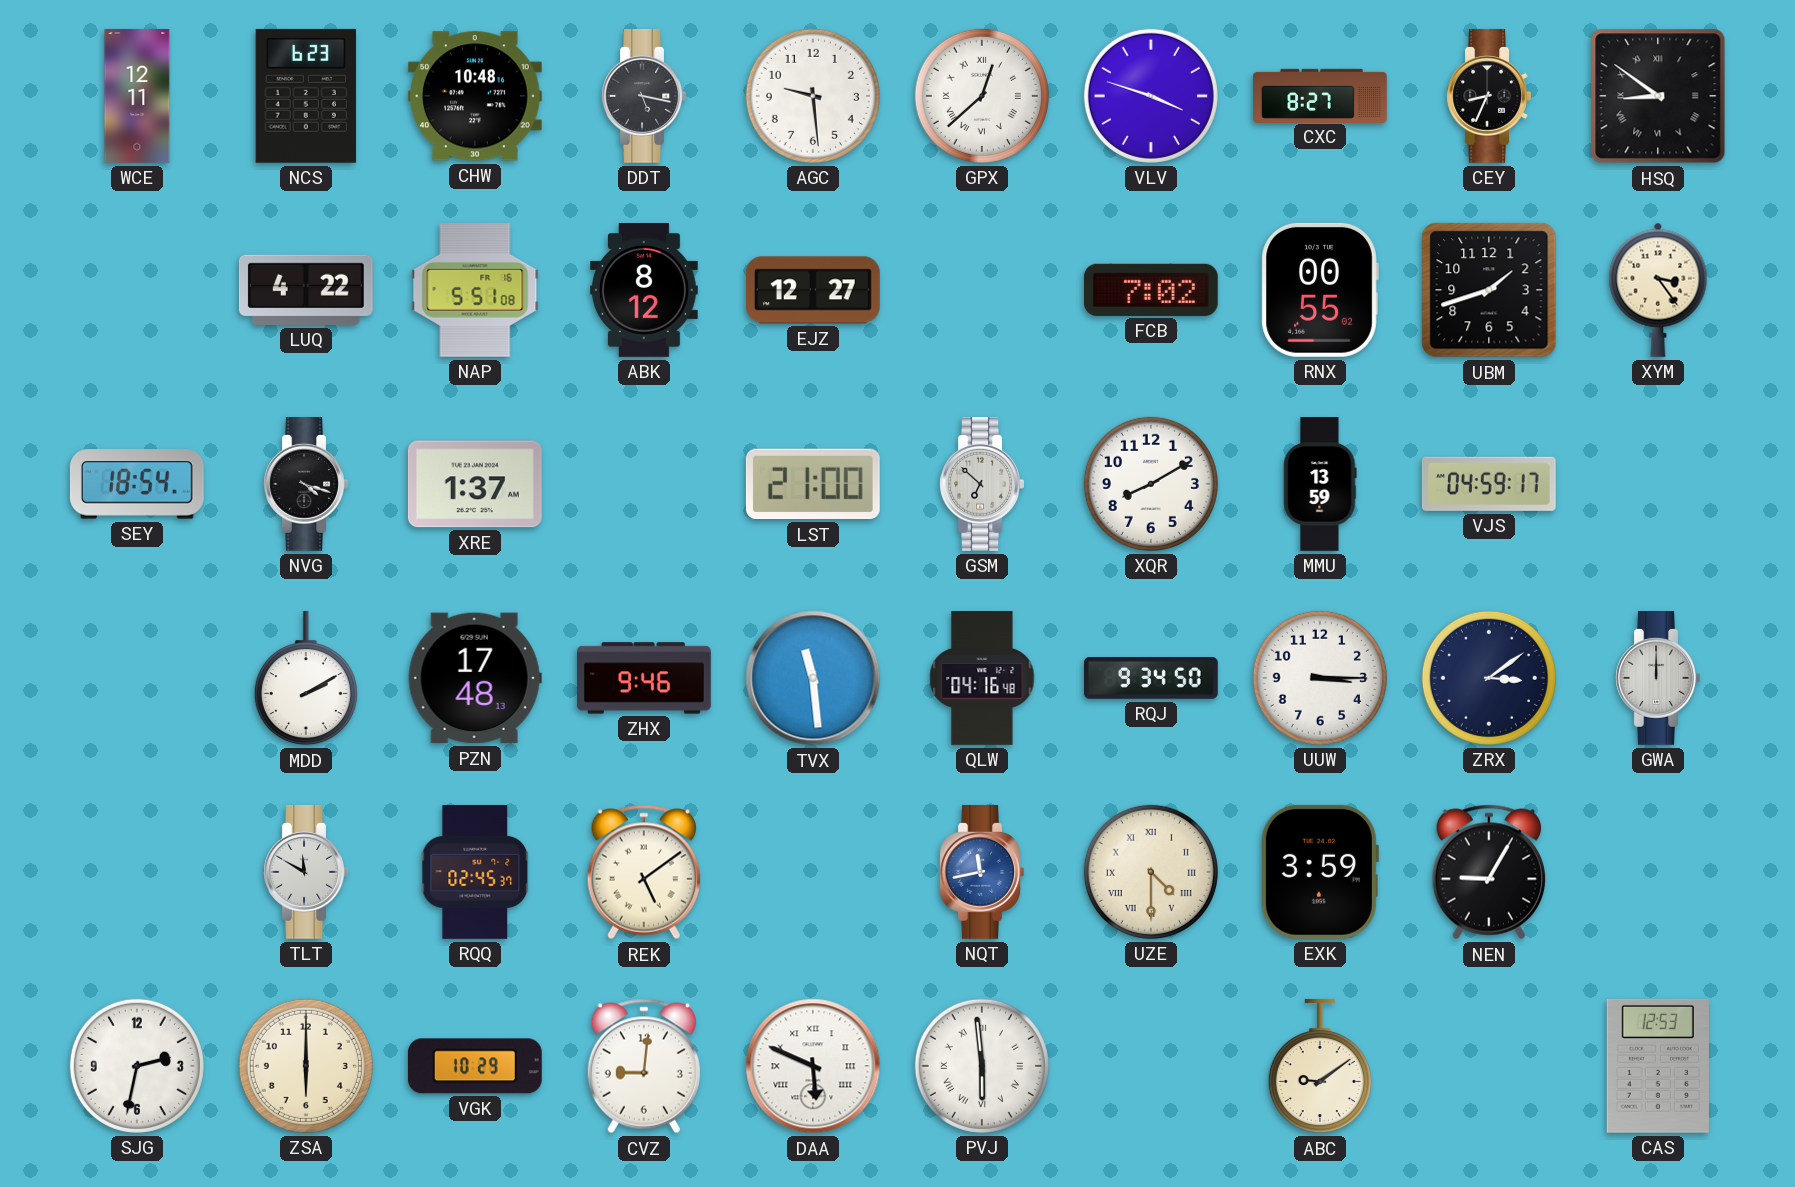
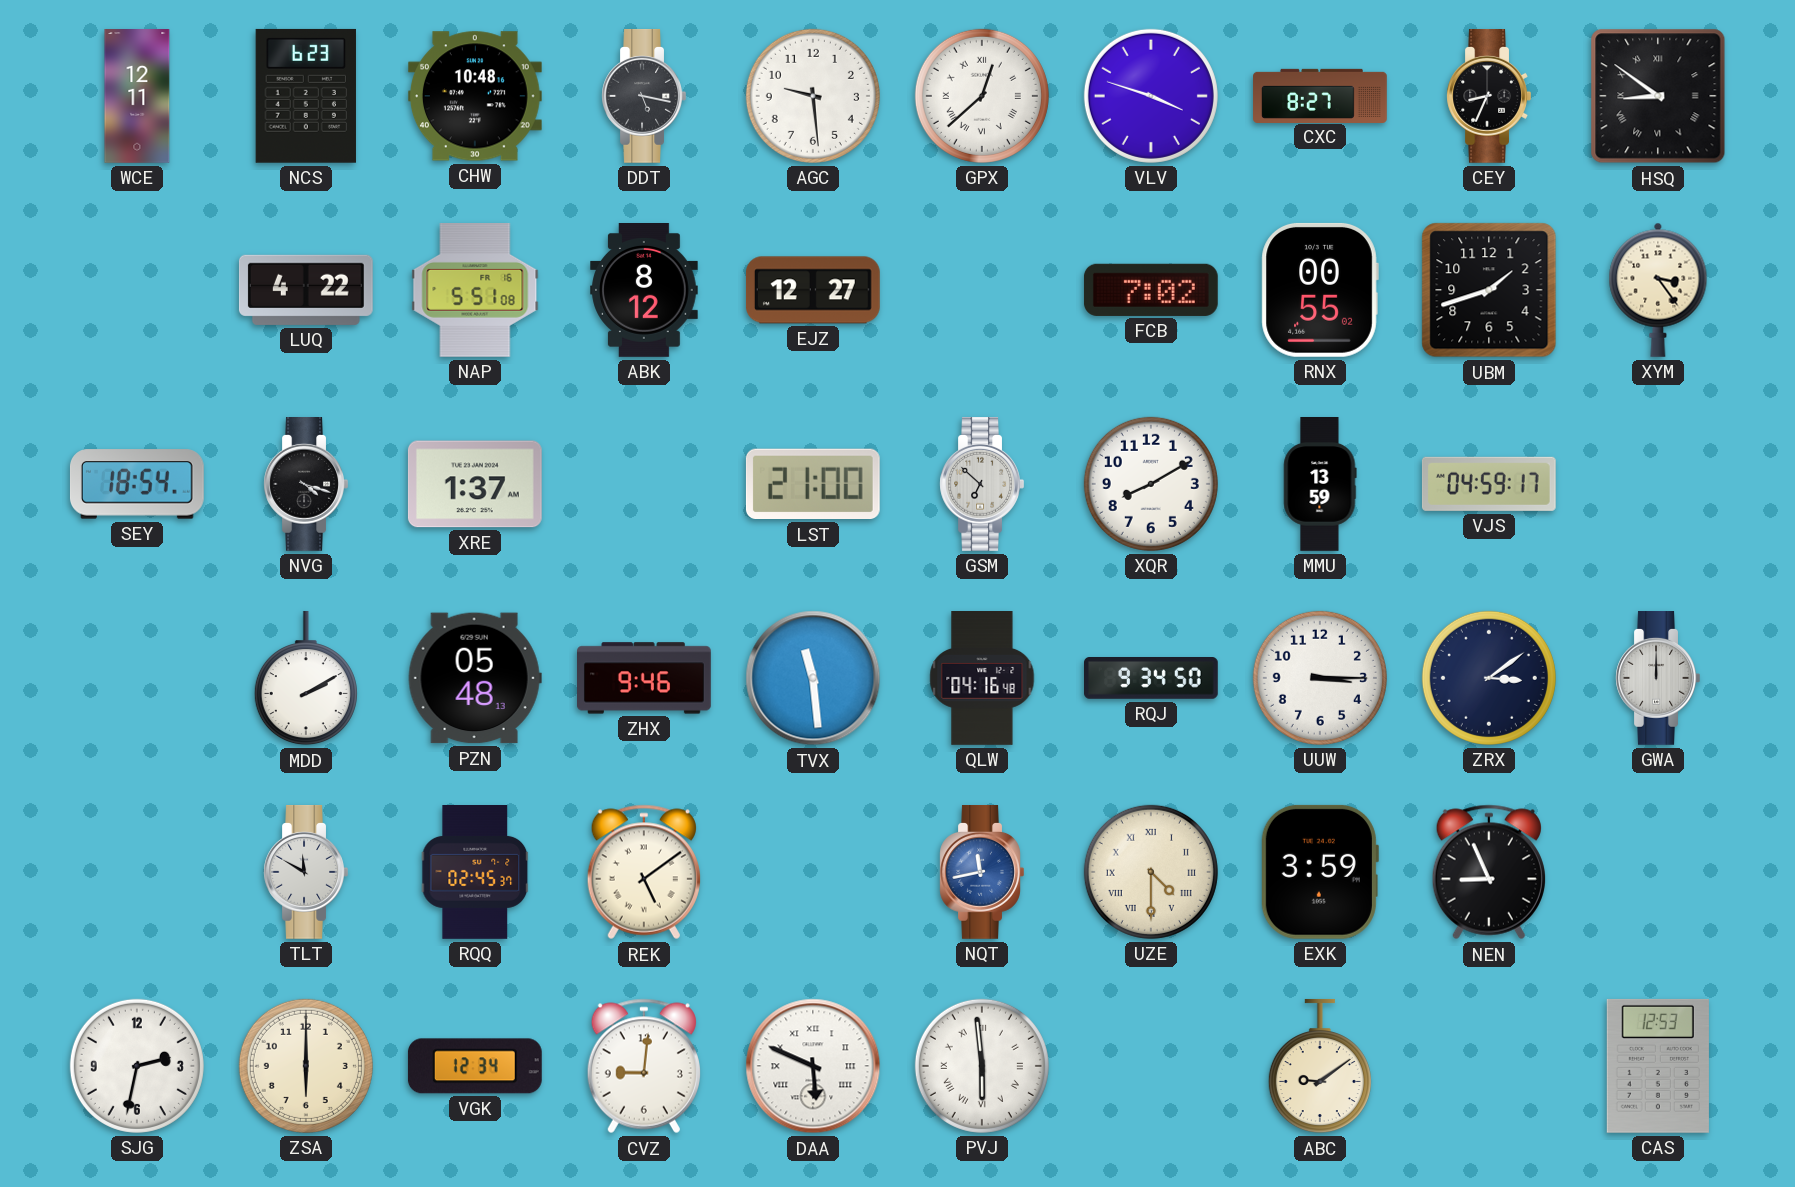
PZN: 17:48 -> 05:48 (475, 678)
NEN: 9:05 -> 8:56 (1489, 872)
VGK: 10:29 -> 12:34 (475, 1066)
